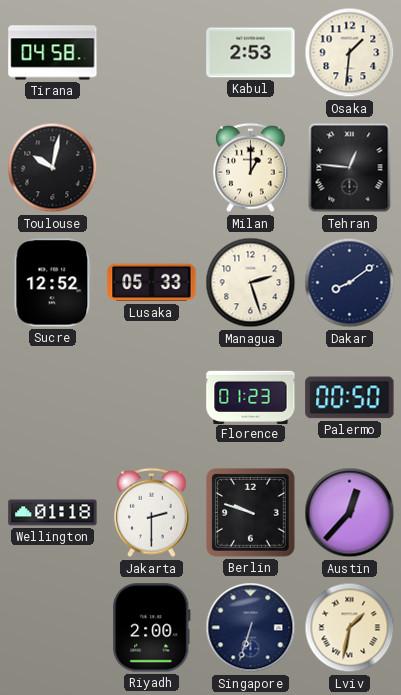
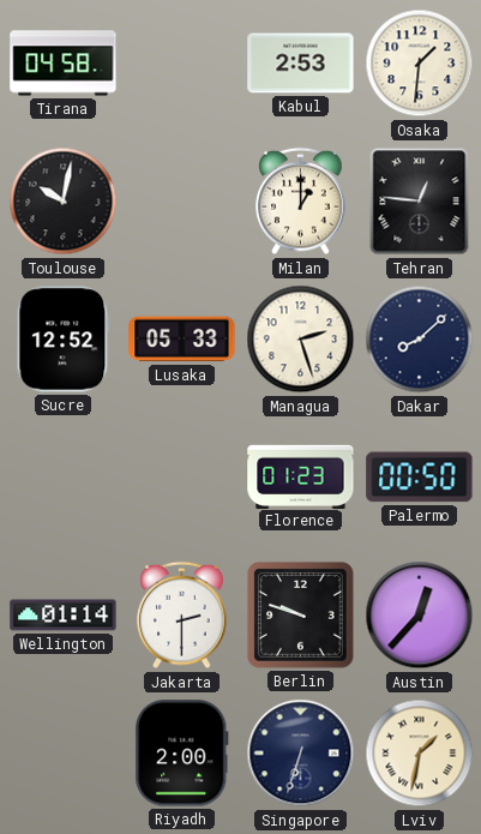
Dakar: 8:09 -> 8:08 (420, 340)
Wellington: 01:18 -> 01:14 (64, 616)
